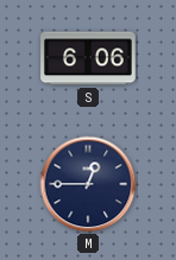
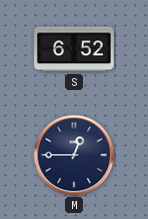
S: 6:06 -> 6:52 (74, 49)
